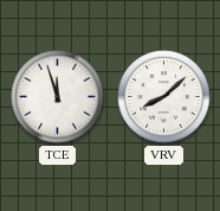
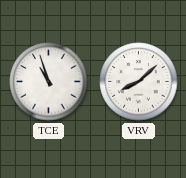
TCE: 11:57 -> 10:57 (49, 82)
